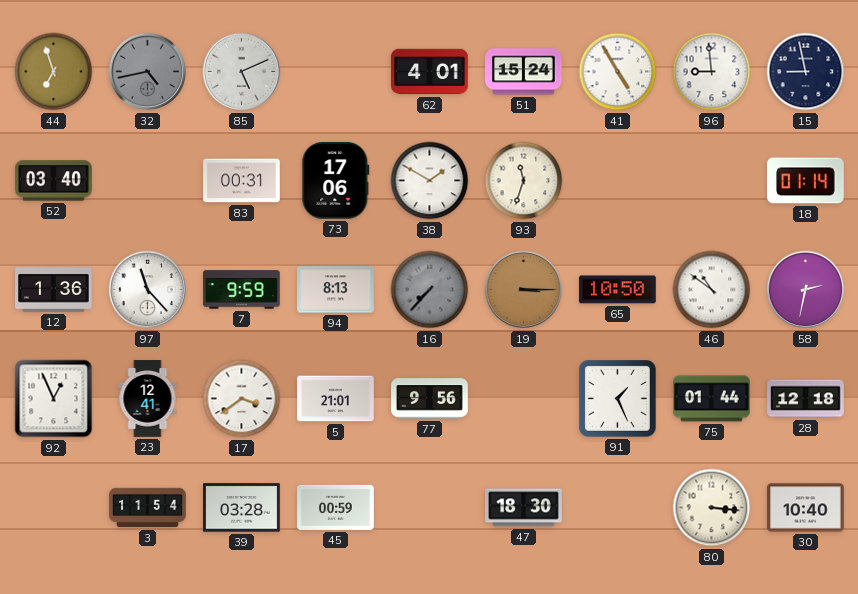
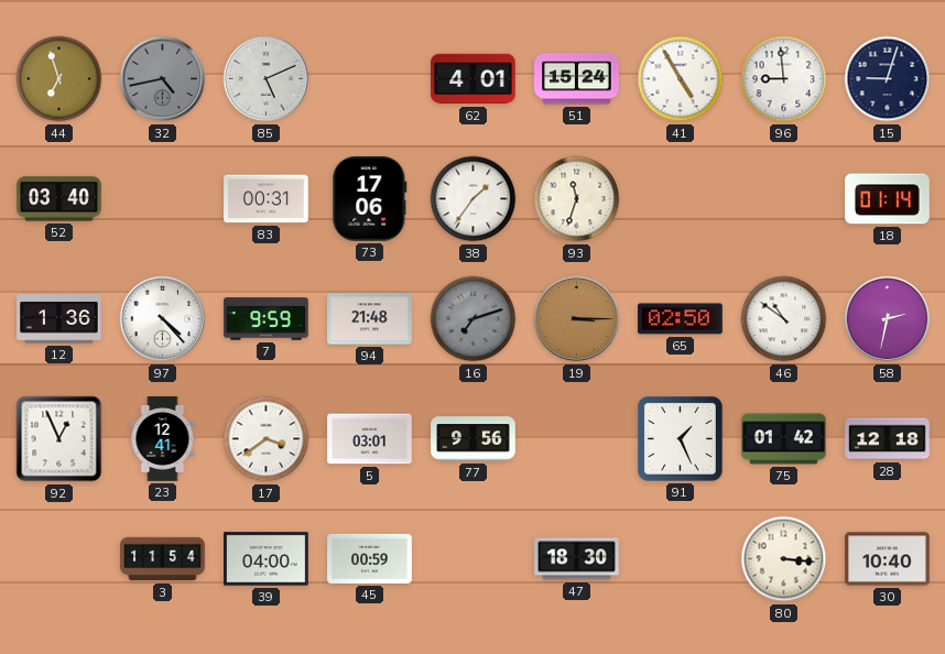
15: 8:58 -> 9:03 (888, 79)
38: 1:50 -> 1:36 (474, 199)
97: 11:23 -> 4:23 (163, 319)
94: 8:13 -> 21:48 (370, 319)
16: 7:37 -> 7:12 (474, 319)
65: 10:50 -> 02:50 (681, 319)
5: 21:01 -> 03:01 (370, 439)
75: 01:44 -> 01:42 (784, 439)
39: 03:28 -> 04:00 (267, 559)
